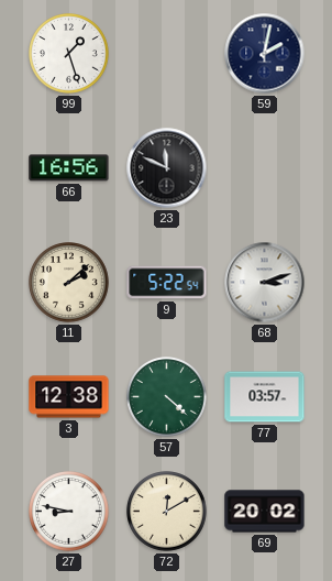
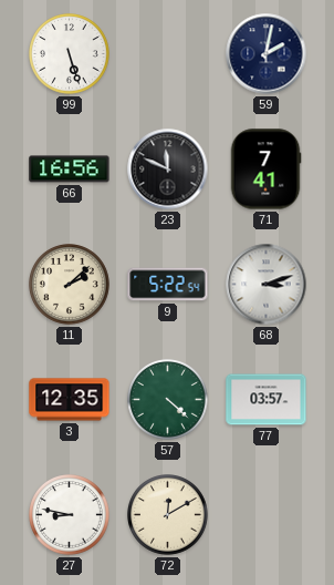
99: 1:27 -> 5:27 (70, 54)
71: none -> 7:41 (265, 170)
3: 12:38 -> 12:35 (70, 400)
69: 20:02 -> none (265, 512)
